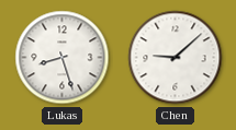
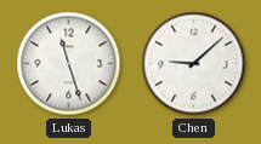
Lukas: 8:27 -> 11:27 (69, 64)
